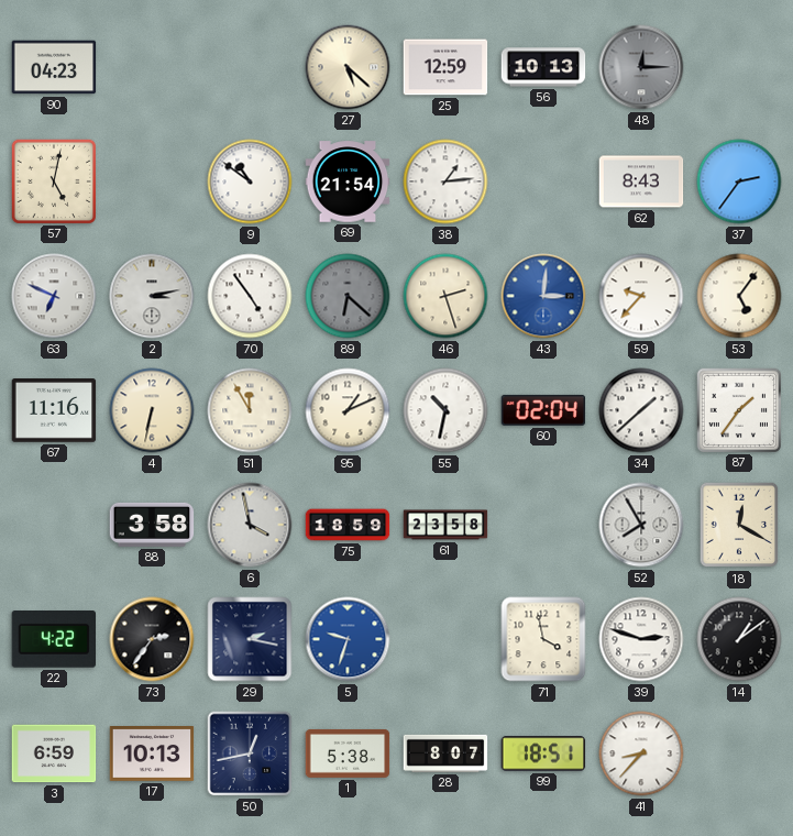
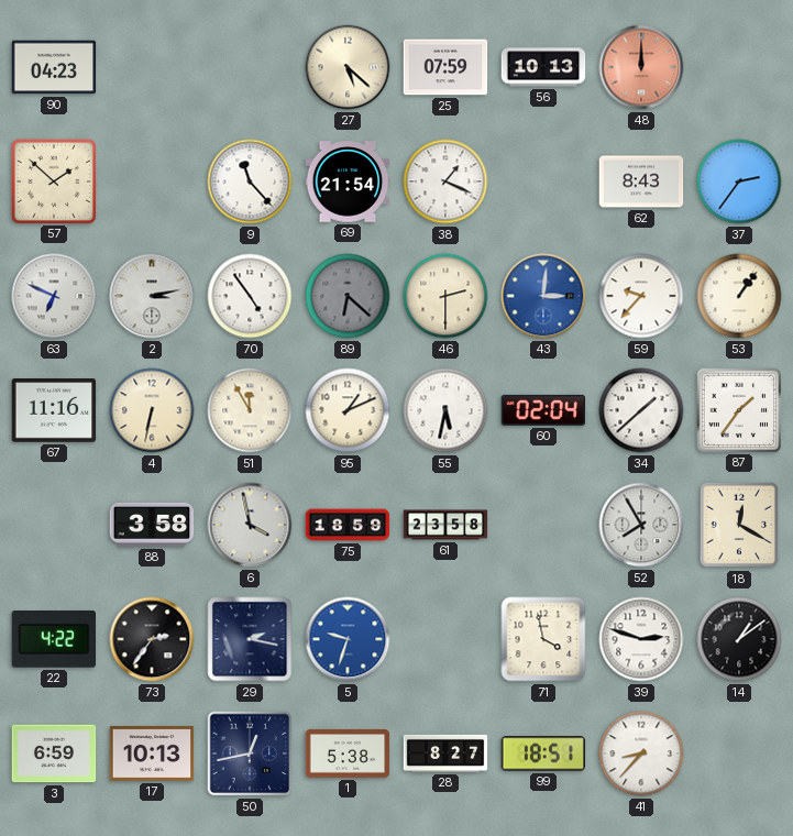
25: 12:59 -> 07:59 (445, 67)
48: 12:15 -> 12:00 (641, 67)
48 dial: grey -> salmon (641, 67)
57: 5:02 -> 1:52 (53, 180)
9: 10:51 -> 11:23 (250, 182)
38: 1:14 -> 1:19 (445, 182)
46: 2:27 -> 2:30 (445, 296)
53: 5:06 -> 1:06 (739, 296)
55: 10:32 -> 5:32 (445, 410)
28: 8:07 -> 8:27 (445, 754)
